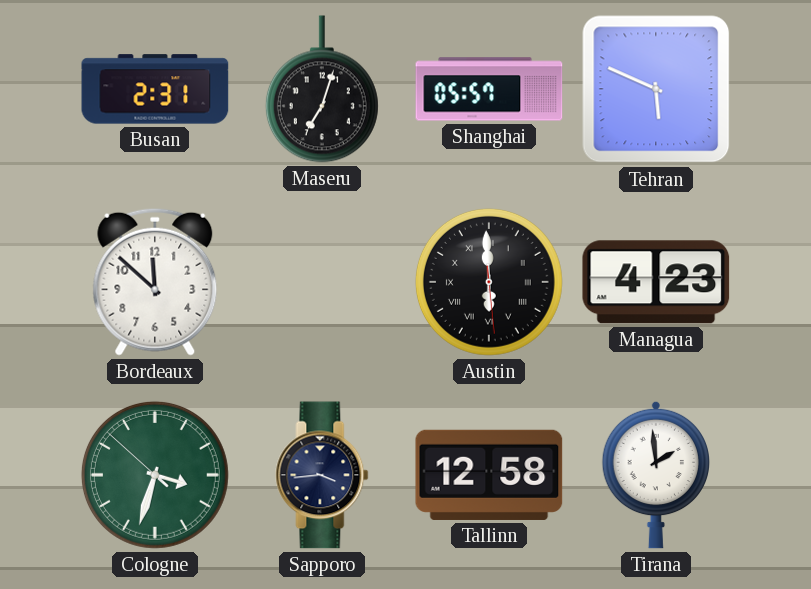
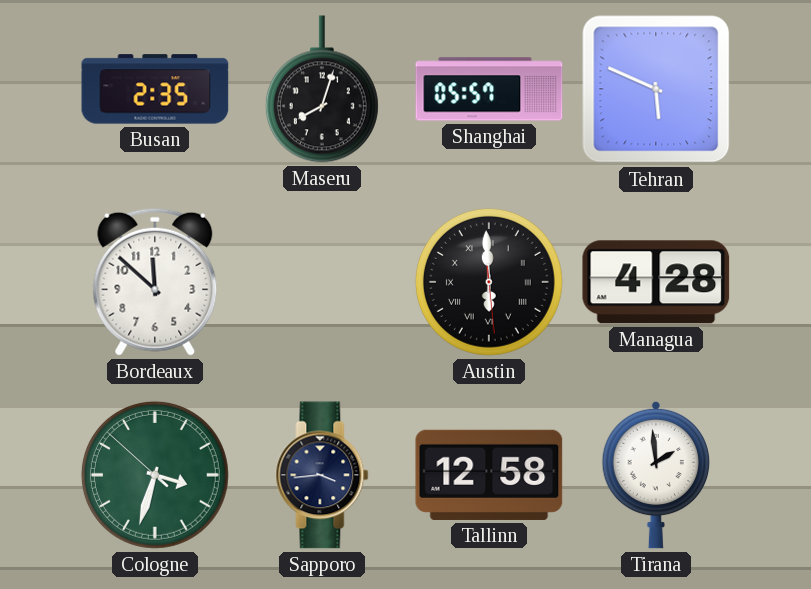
Busan: 2:31 -> 2:35 (155, 89)
Maseru: 7:03 -> 8:03 (322, 89)
Managua: 4:23 -> 4:28 (656, 282)
